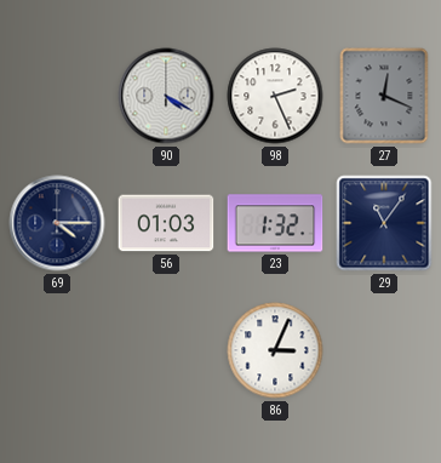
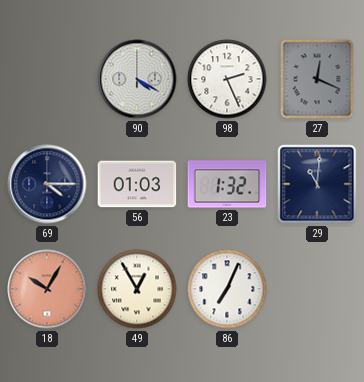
29: 11:06 -> 11:01 (317, 184)
18: none -> 10:05 (47, 289)
49: none -> 12:55 (137, 289)
86: 3:04 -> 7:04 (227, 289)
